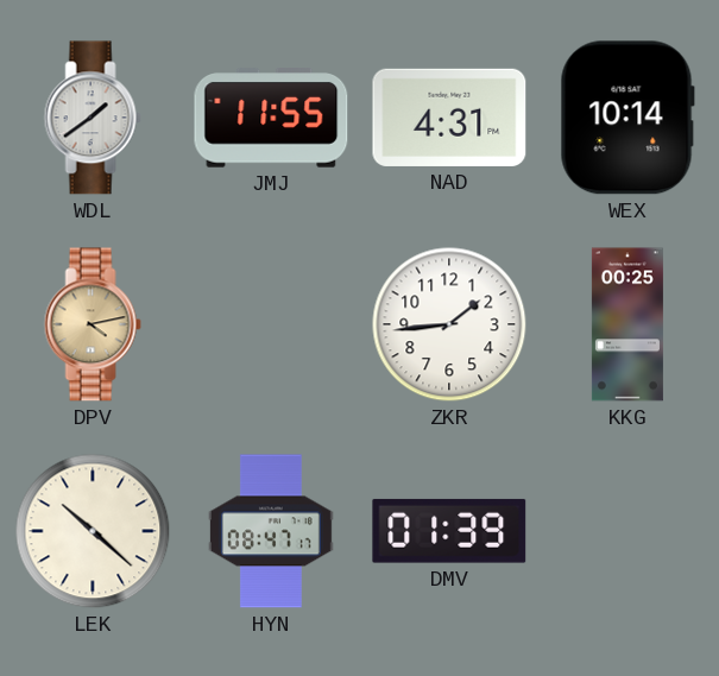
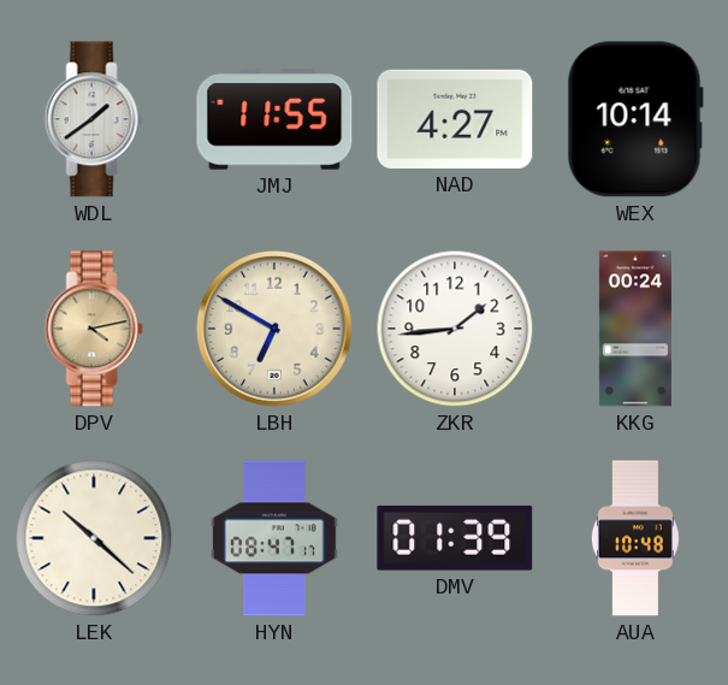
NAD: 4:31 -> 4:27 (455, 119)
LBH: none -> 6:50 (276, 330)
KKG: 00:25 -> 00:24 (635, 329)
AUA: none -> 10:48 (635, 538)
